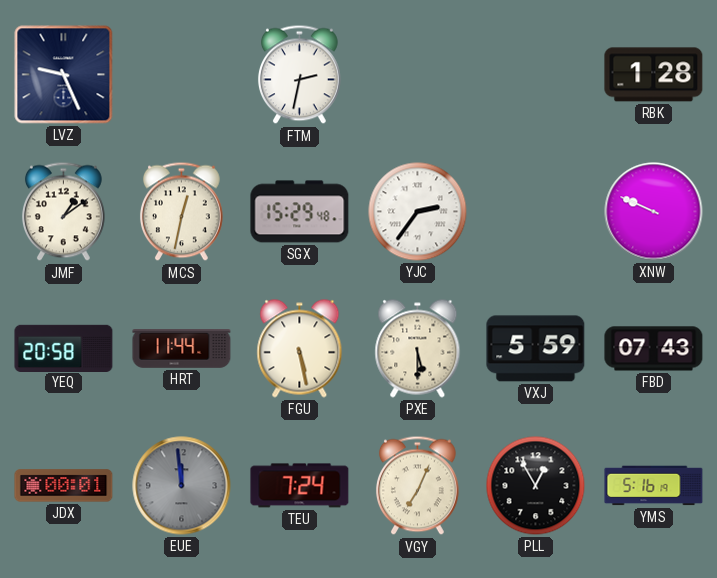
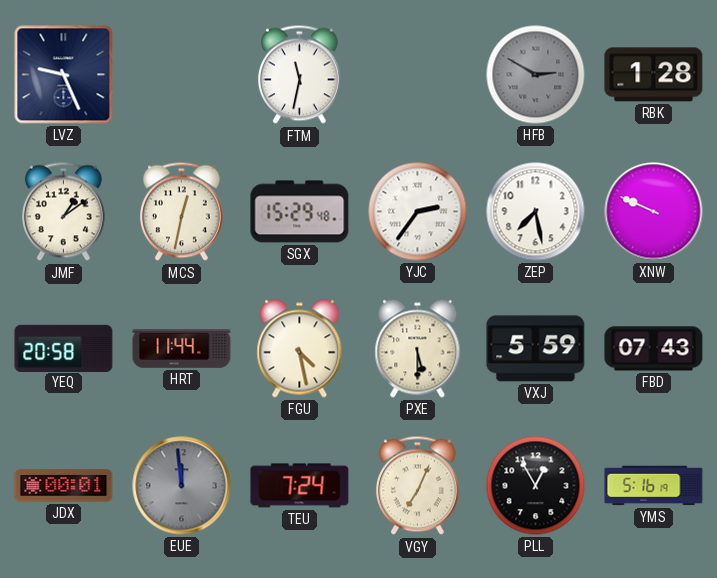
FTM: 2:32 -> 11:32 (299, 75)
HFB: none -> 2:50 (536, 75)
ZEP: none -> 7:28 (536, 212)
FGU: 5:28 -> 4:28 (300, 349)
